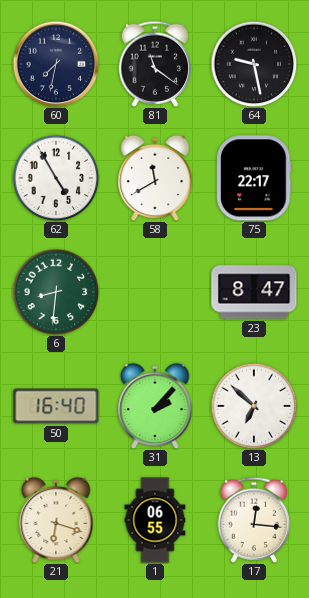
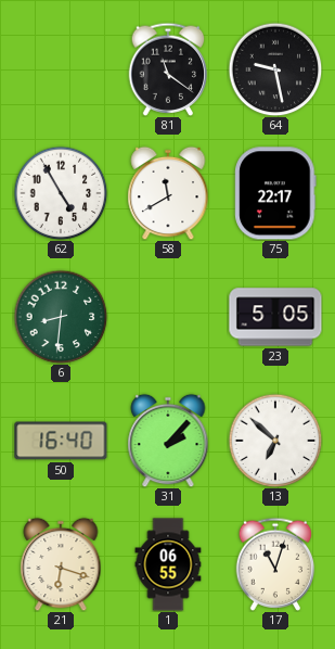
60: 7:32 -> none (56, 64)
23: 8:47 -> 5:05 (275, 317)
17: 12:16 -> 11:03 (275, 564)
